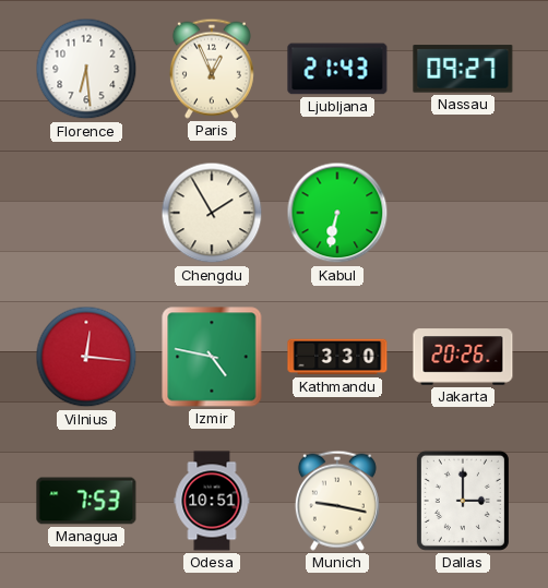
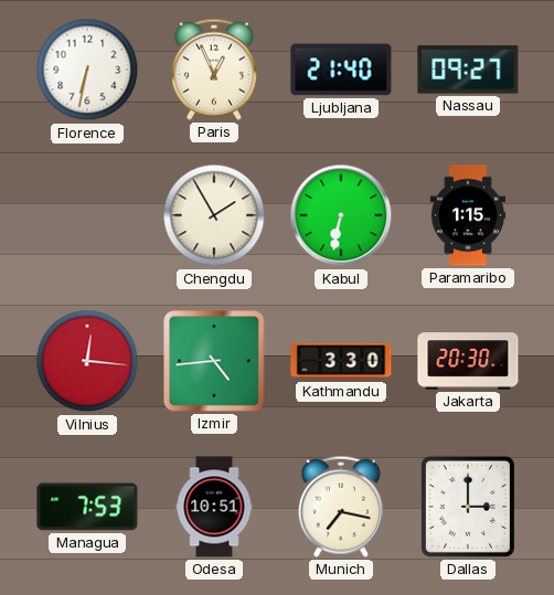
Florence: 6:29 -> 6:32 (87, 70)
Ljubljana: 21:43 -> 21:40 (341, 70)
Paramaribo: none -> 1:15 (468, 215)
Izmir: 4:47 -> 4:44 (214, 361)
Jakarta: 20:26 -> 20:30 (468, 361)
Munich: 9:17 -> 7:17 (341, 507)
